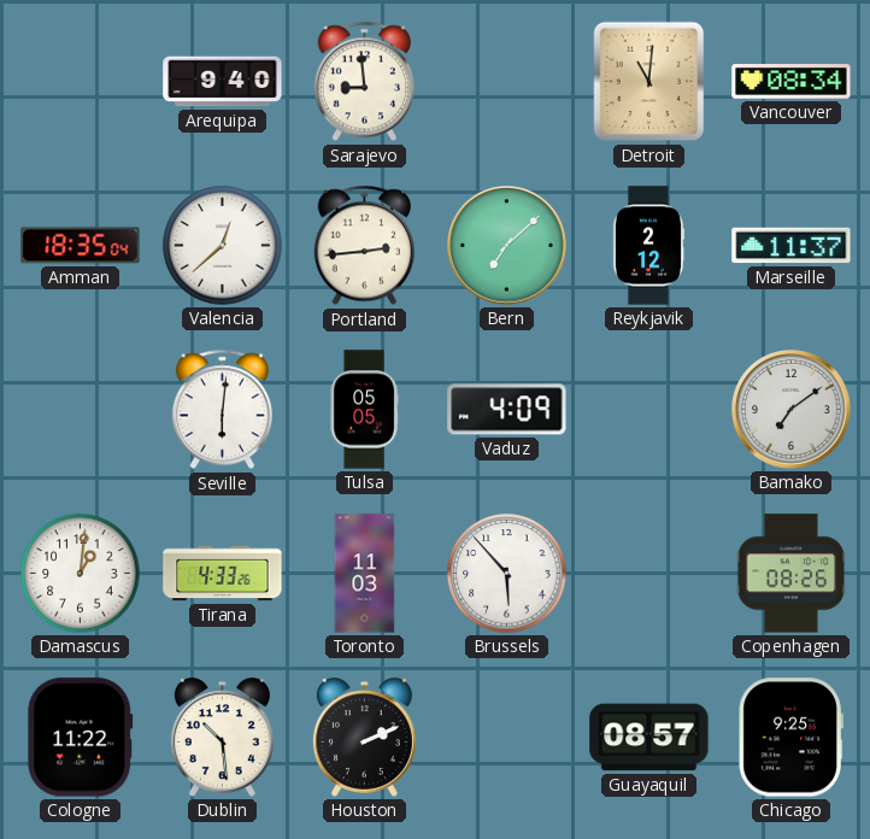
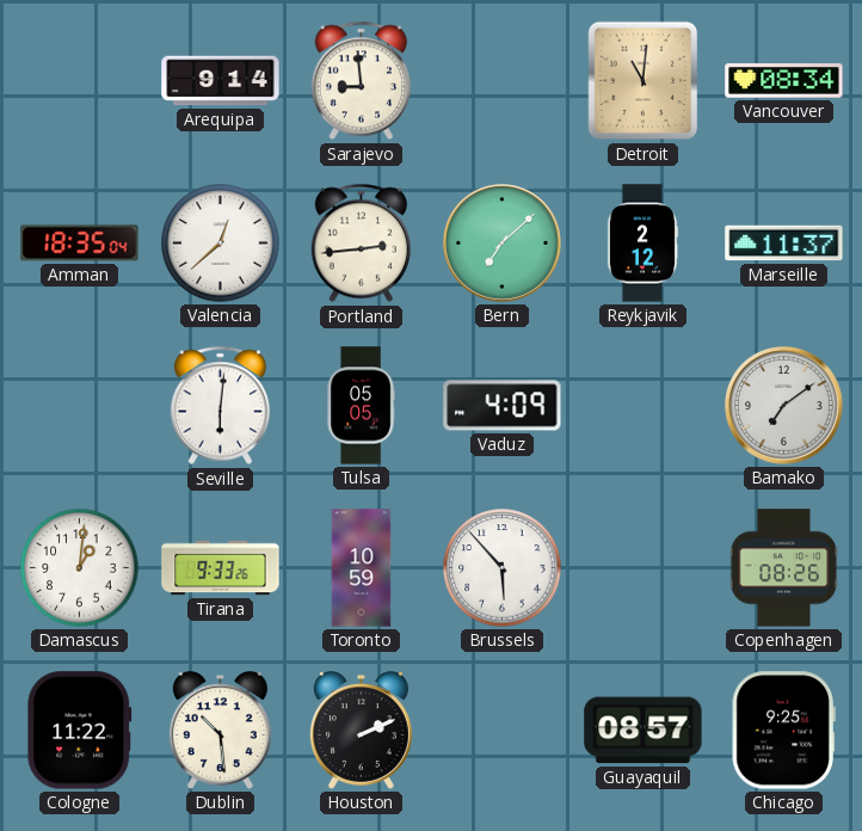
Arequipa: 9:40 -> 9:14 (221, 81)
Tirana: 4:33 -> 9:33 (221, 568)
Toronto: 11:03 -> 10:59 (362, 568)
